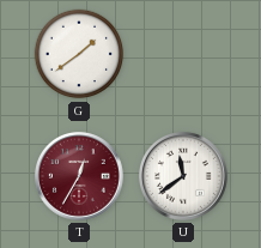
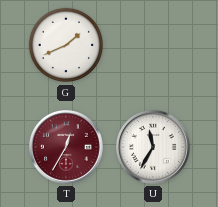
G: 1:39 -> 1:41 (66, 45)
U: 11:39 -> 11:35 (153, 147)
